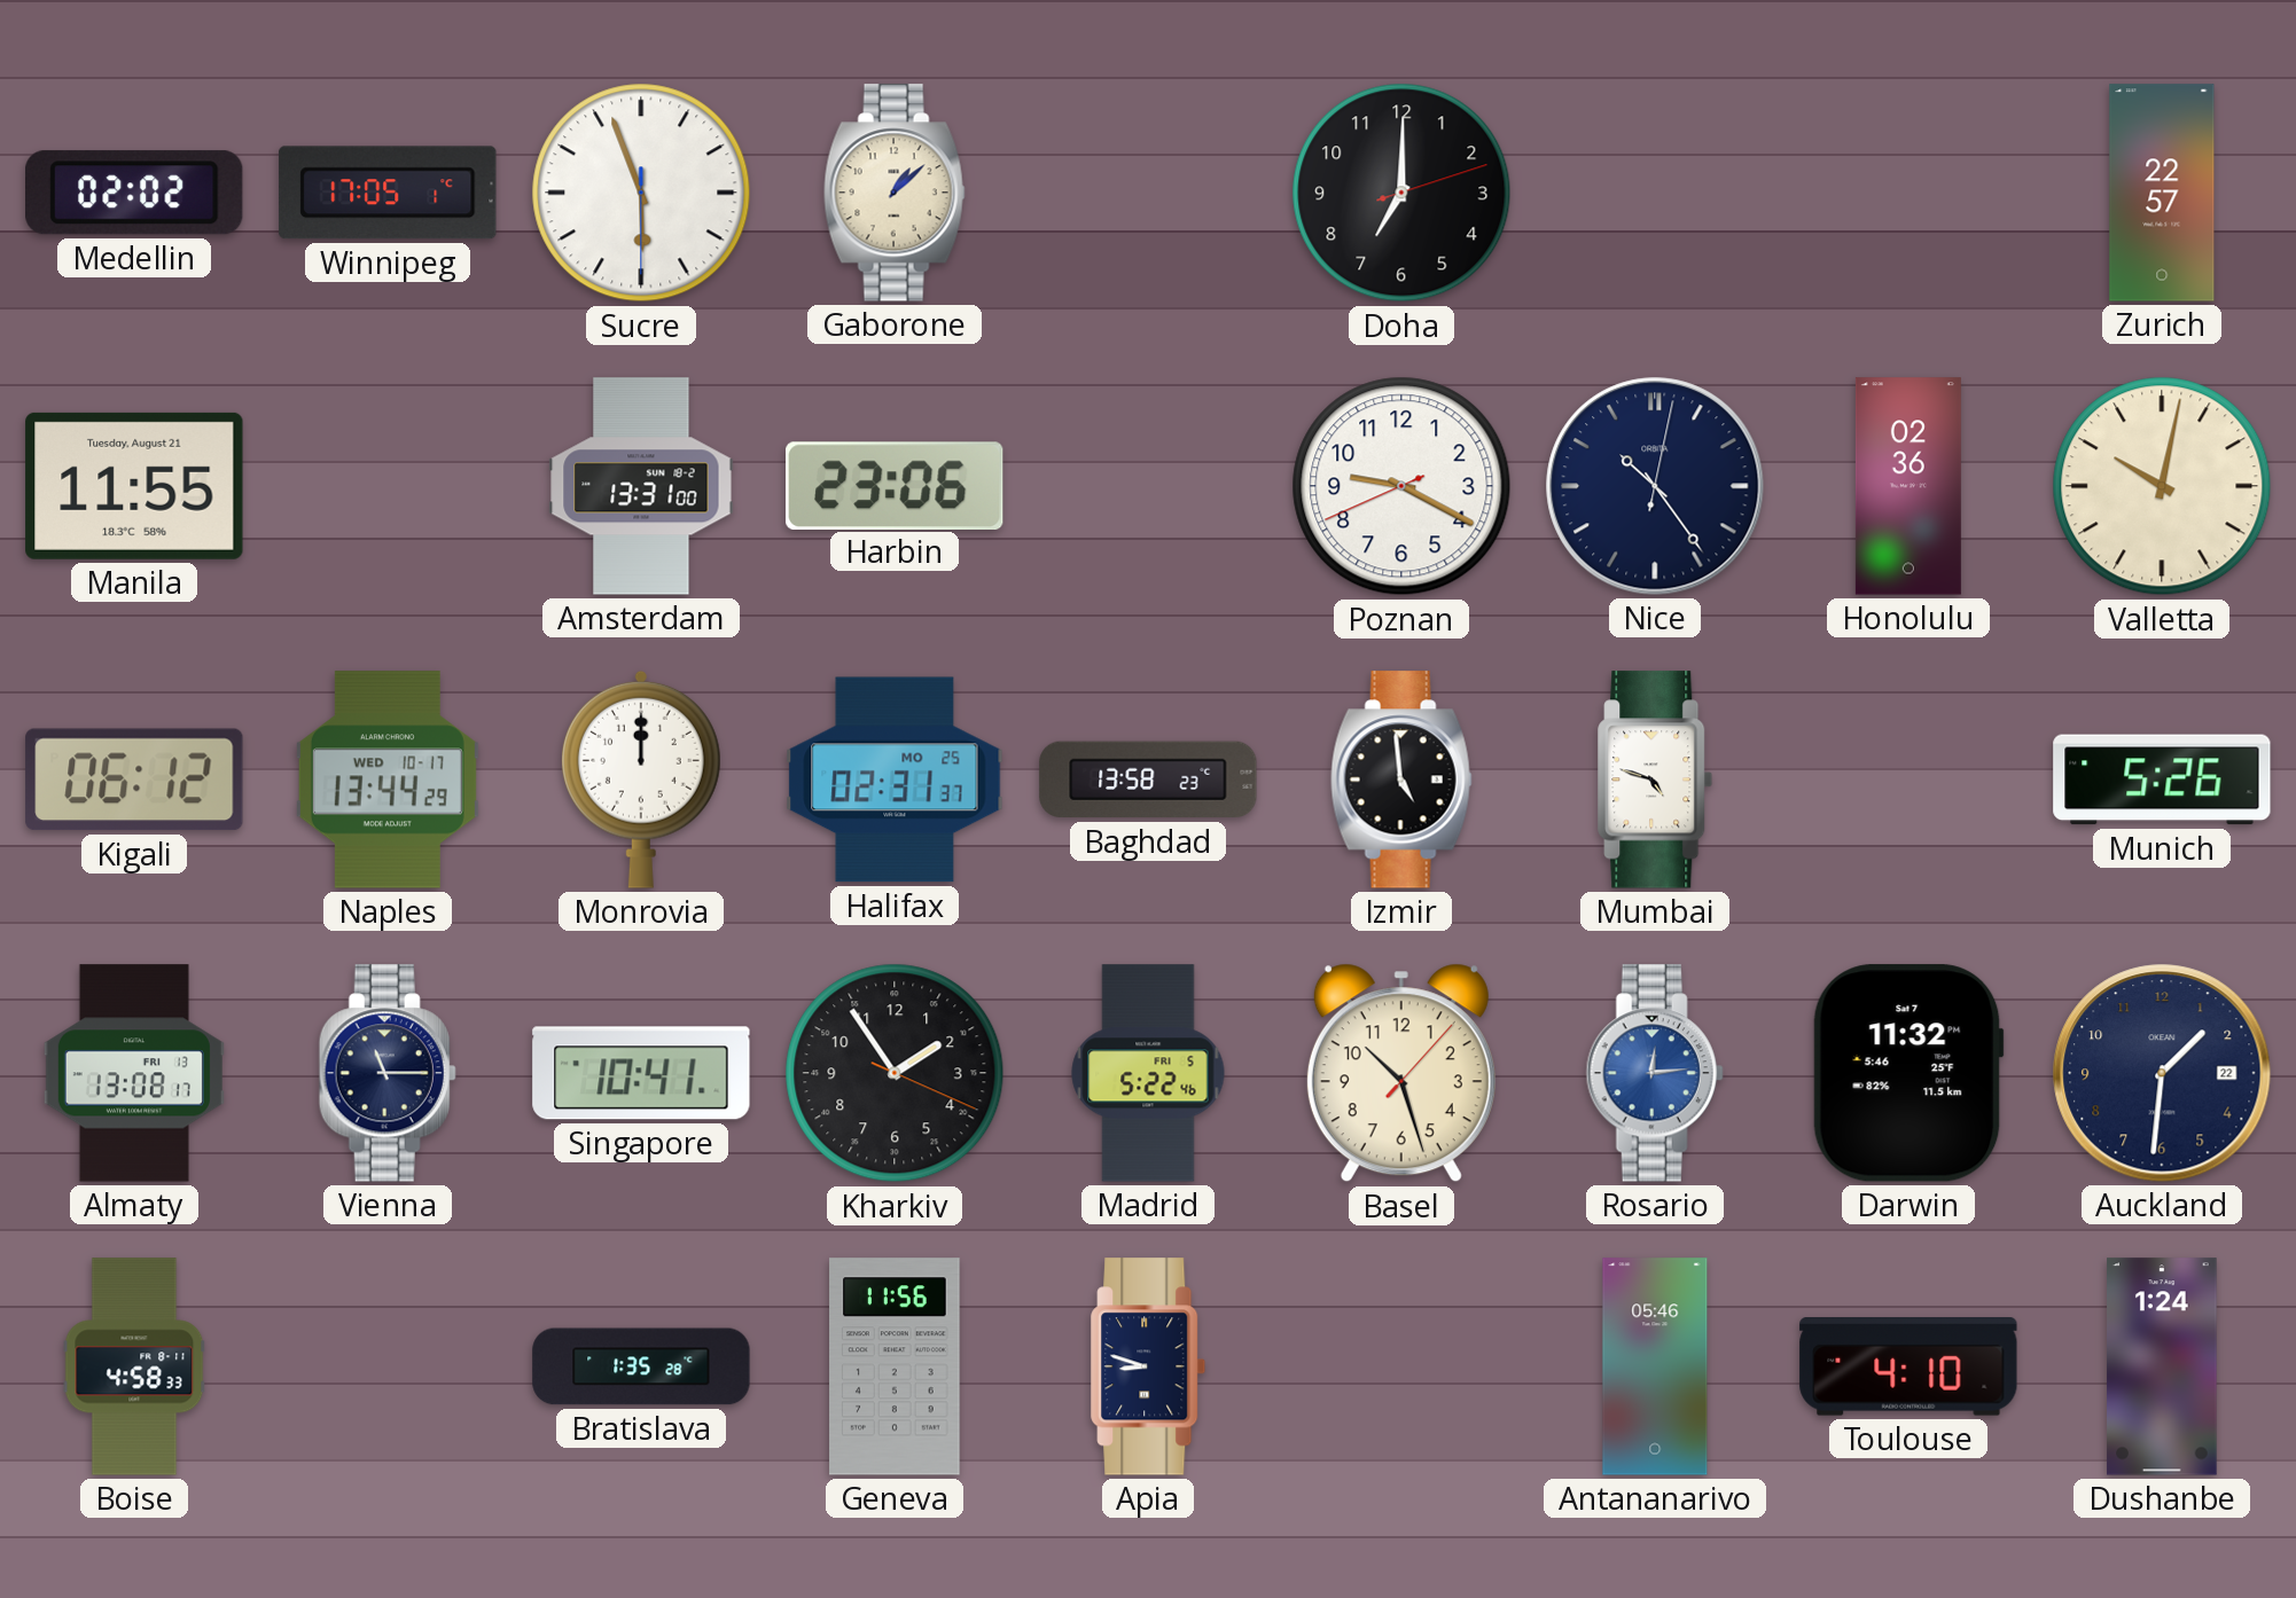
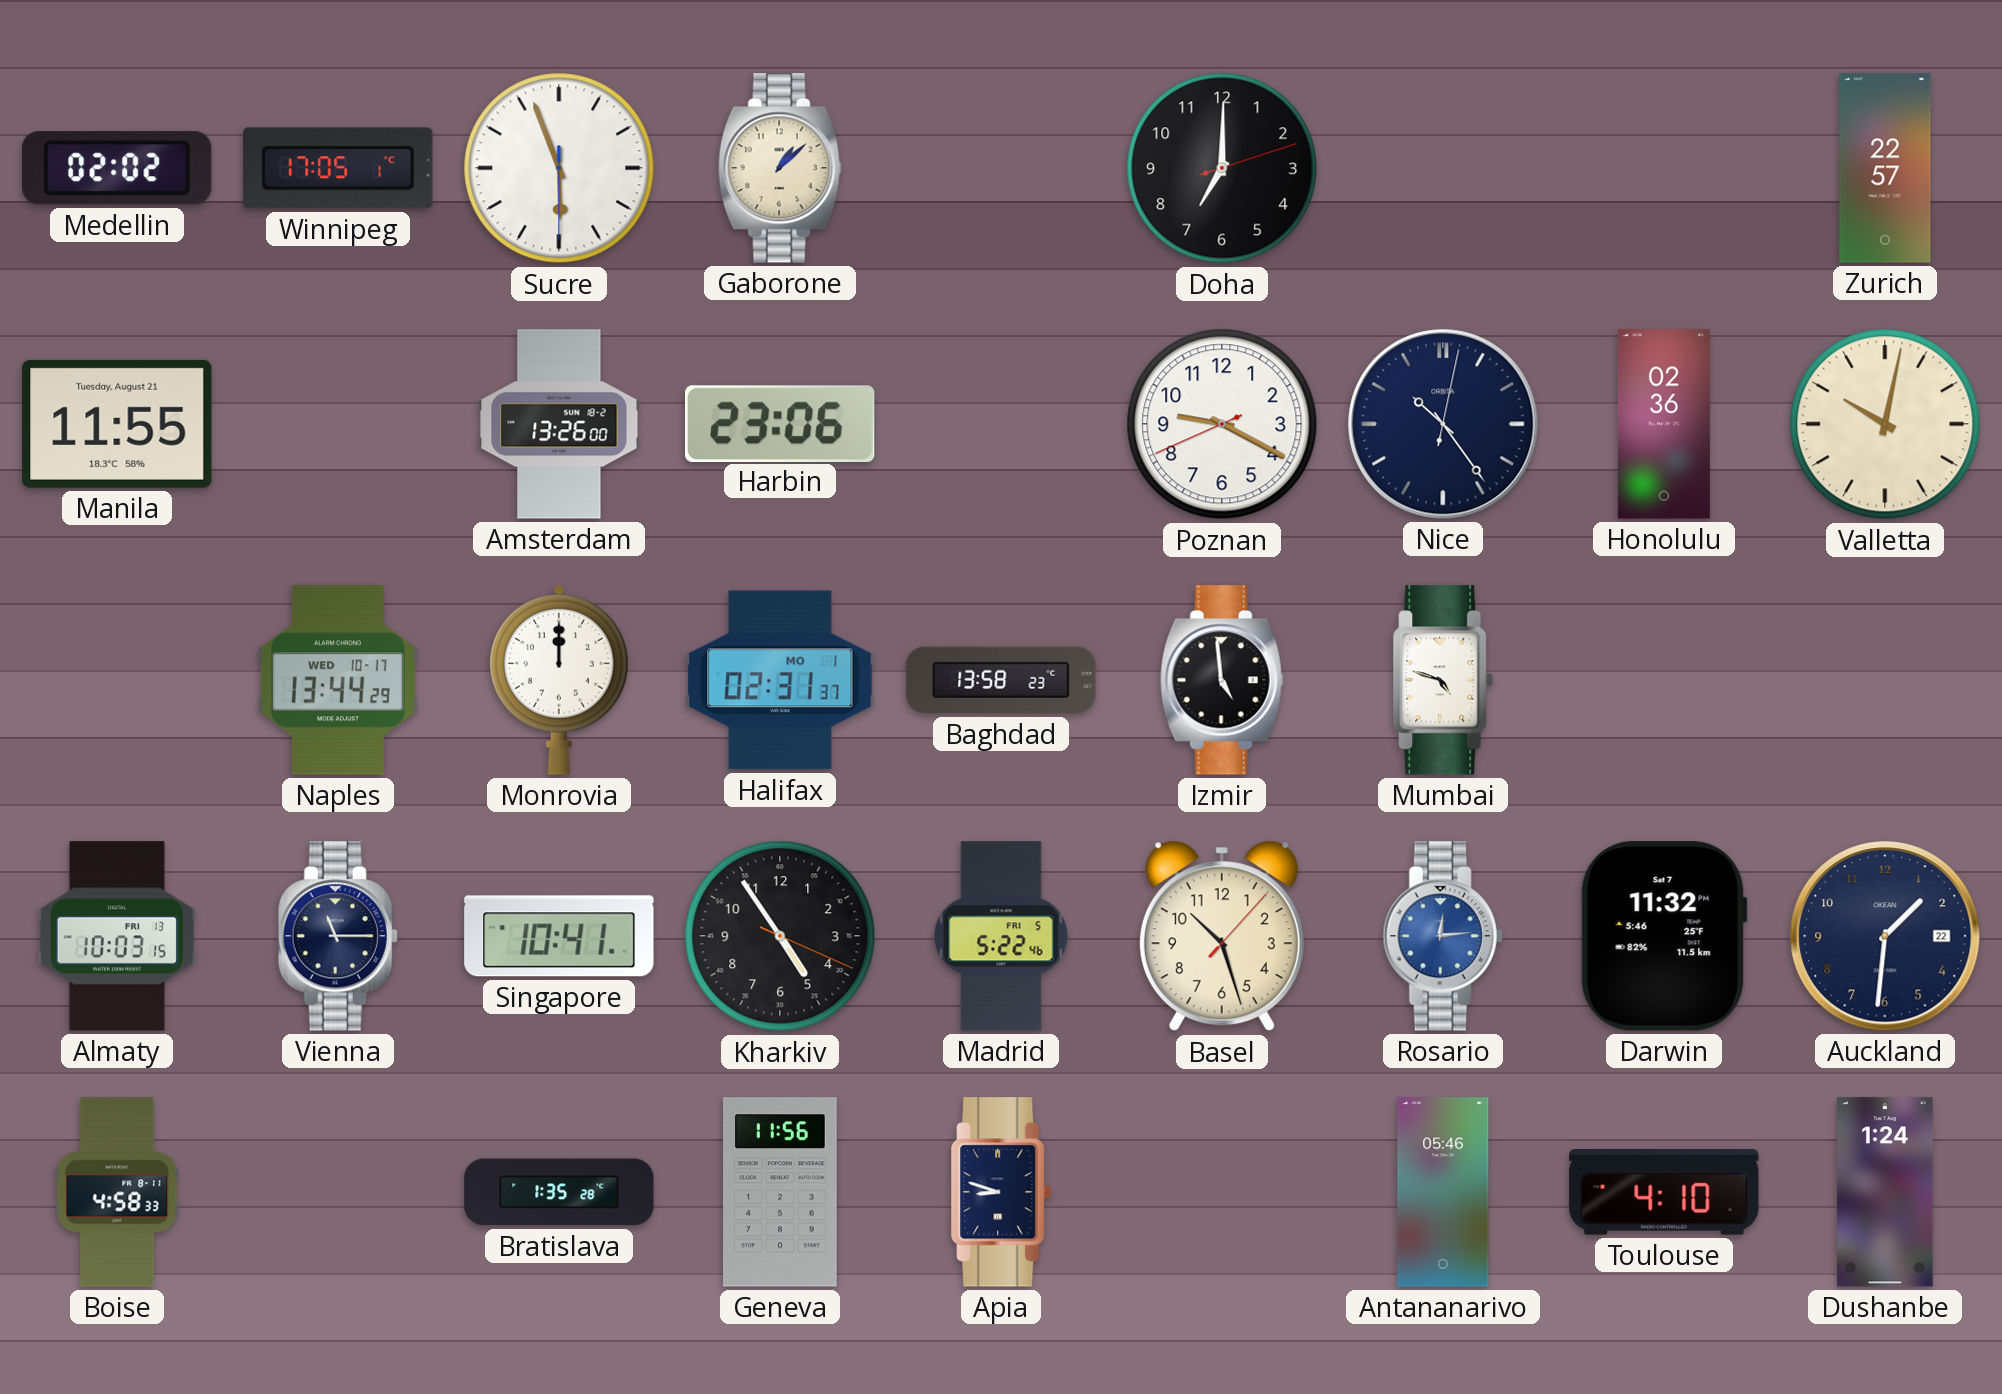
Amsterdam: 13:31 -> 13:26 (559, 424)
Kigali: 06:12 -> none (134, 780)
Halifax date: MO 25 -> MO 1 (780, 680)
Munich: 5:26 -> none (2162, 780)
Almaty: 13:08 -> 10:03 (117, 936)
Kharkiv: 1:54 -> 4:54 (780, 936)
